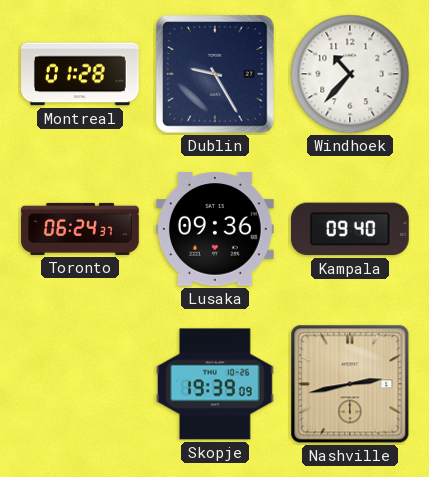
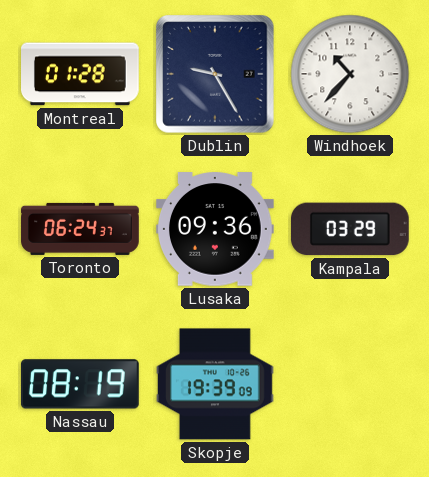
Kampala: 09:40 -> 03:29 (350, 229)
Nassau: none -> 08:19 (80, 384)
Nashville: 2:43 -> none (350, 384)
